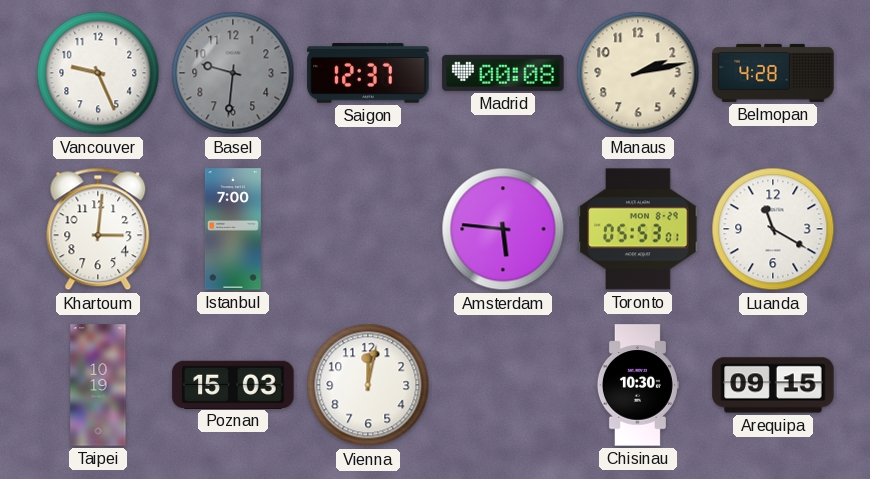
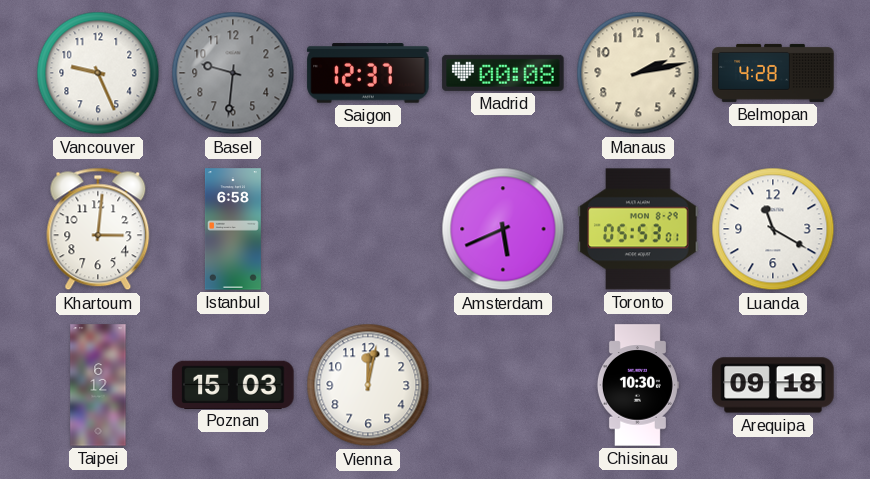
Istanbul: 7:00 -> 6:58 (233, 229)
Amsterdam: 5:46 -> 5:41 (503, 229)
Taipei: 10:19 -> 6:12 (98, 385)
Arequipa: 09:15 -> 09:18 (773, 385)
